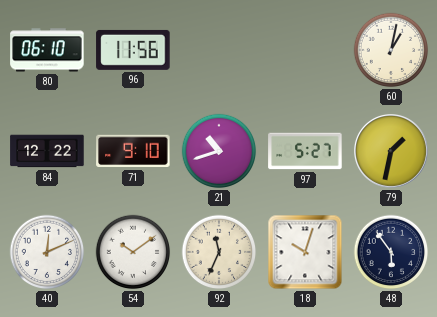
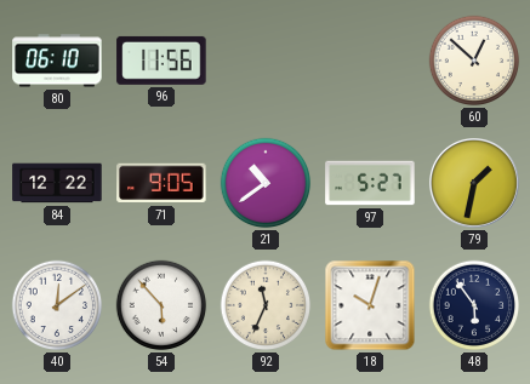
60: 1:02 -> 12:52 (474, 61)
71: 9:10 -> 9:05 (161, 183)
21: 10:42 -> 10:39 (266, 183)
40: 12:11 -> 12:09 (57, 305)
54: 10:09 -> 5:53 (161, 305)
